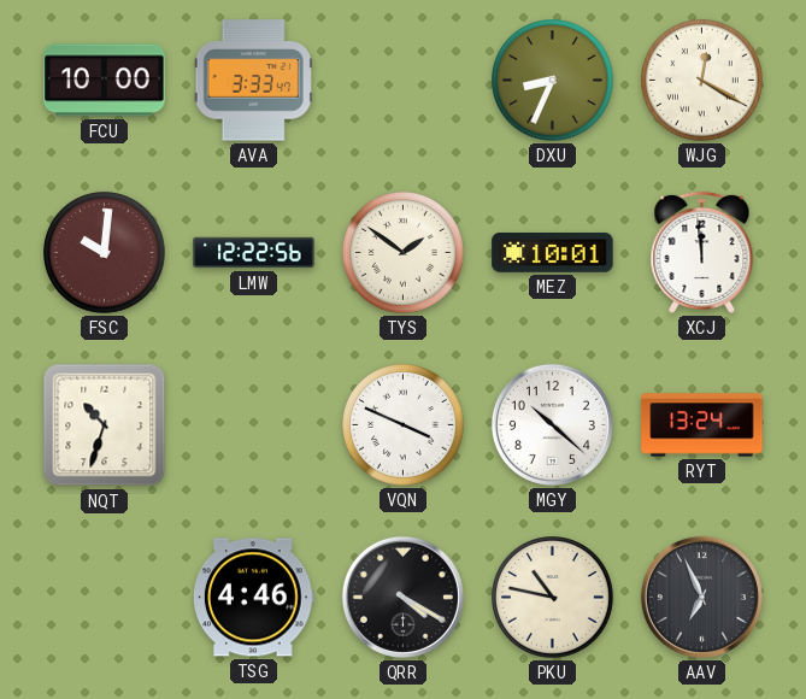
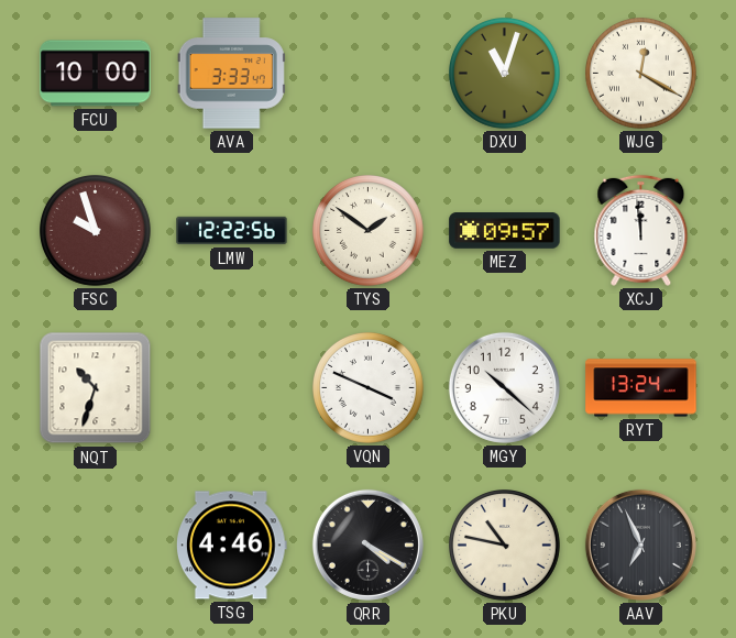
DXU: 8:34 -> 11:03 (505, 74)
FSC: 10:01 -> 9:57 (96, 231)
MEZ: 10:01 -> 09:57 (505, 231)
